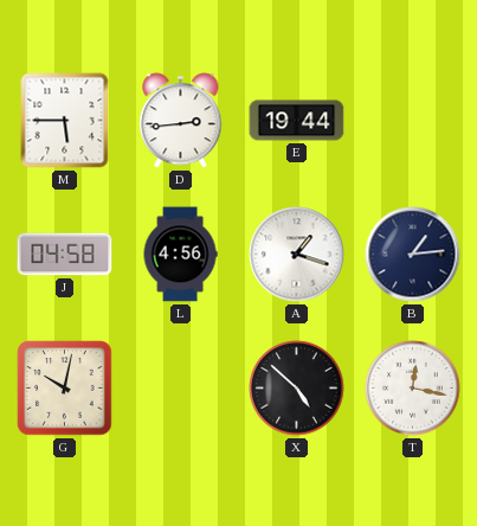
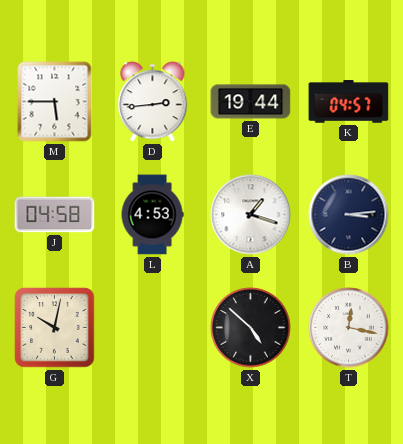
K: none -> 04:57 (349, 102)
L: 4:56 -> 4:53 (152, 215)
B: 1:14 -> 3:14 (349, 215)
